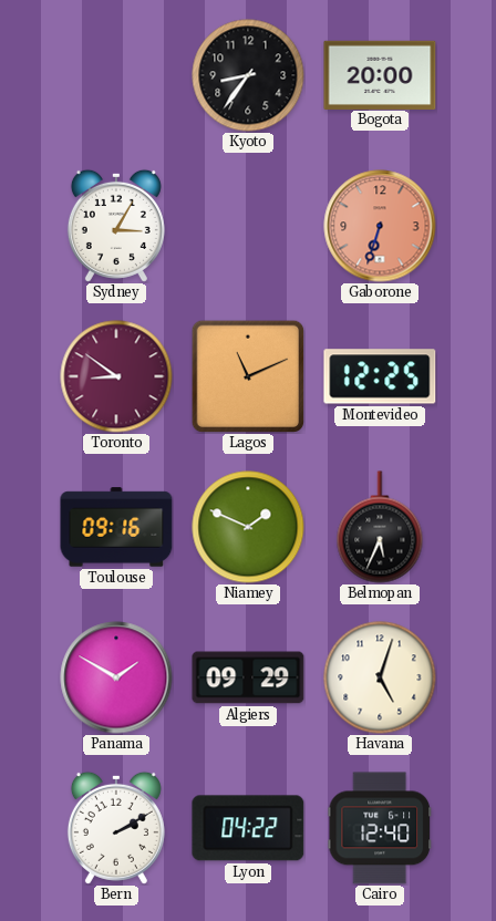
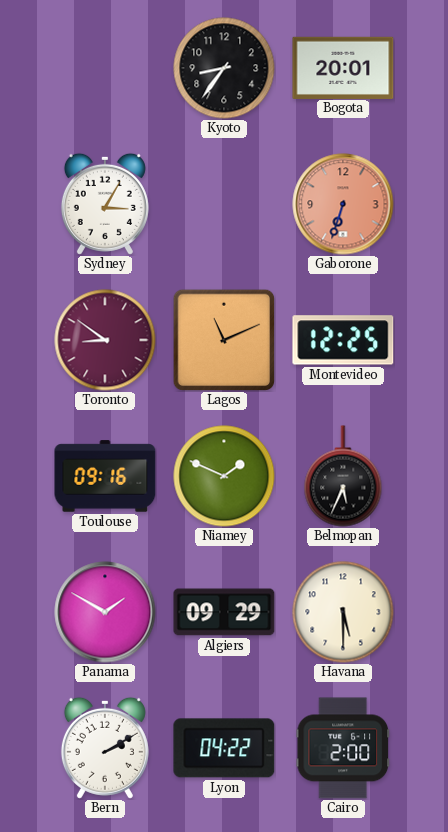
Bogota: 20:00 -> 20:01 (343, 67)
Havana: 5:03 -> 5:30 (343, 612)
Cairo: 12:40 -> 2:00 (343, 748)
